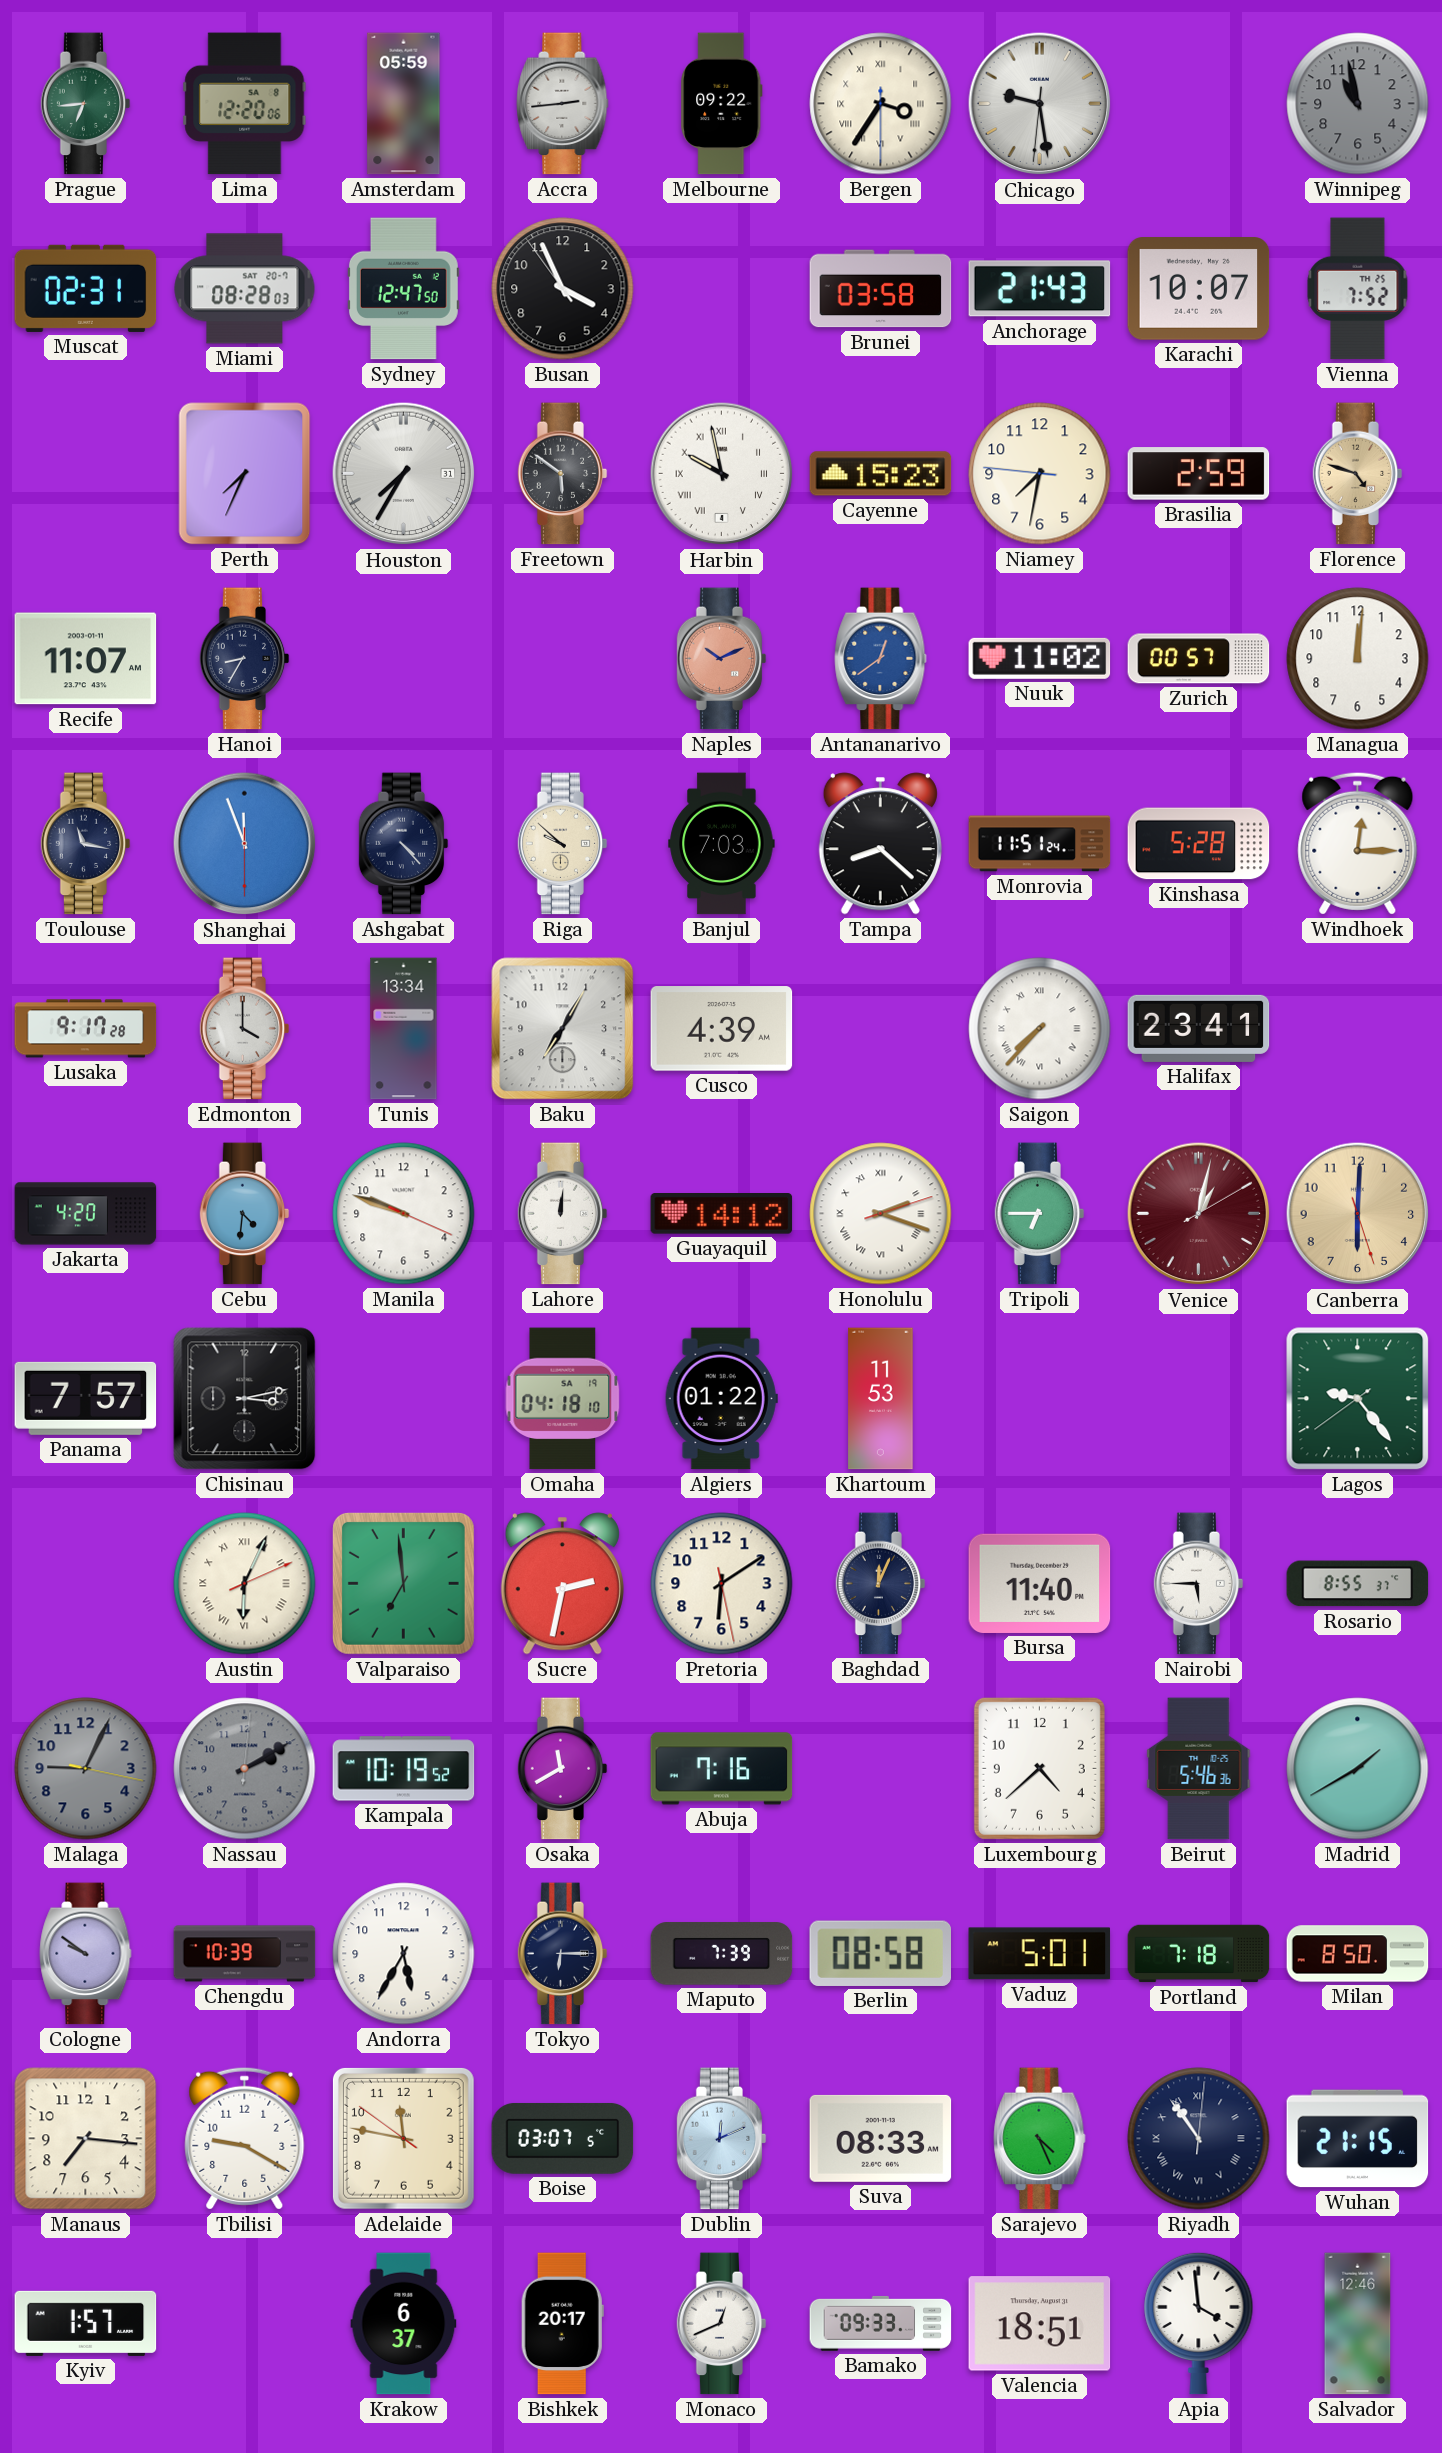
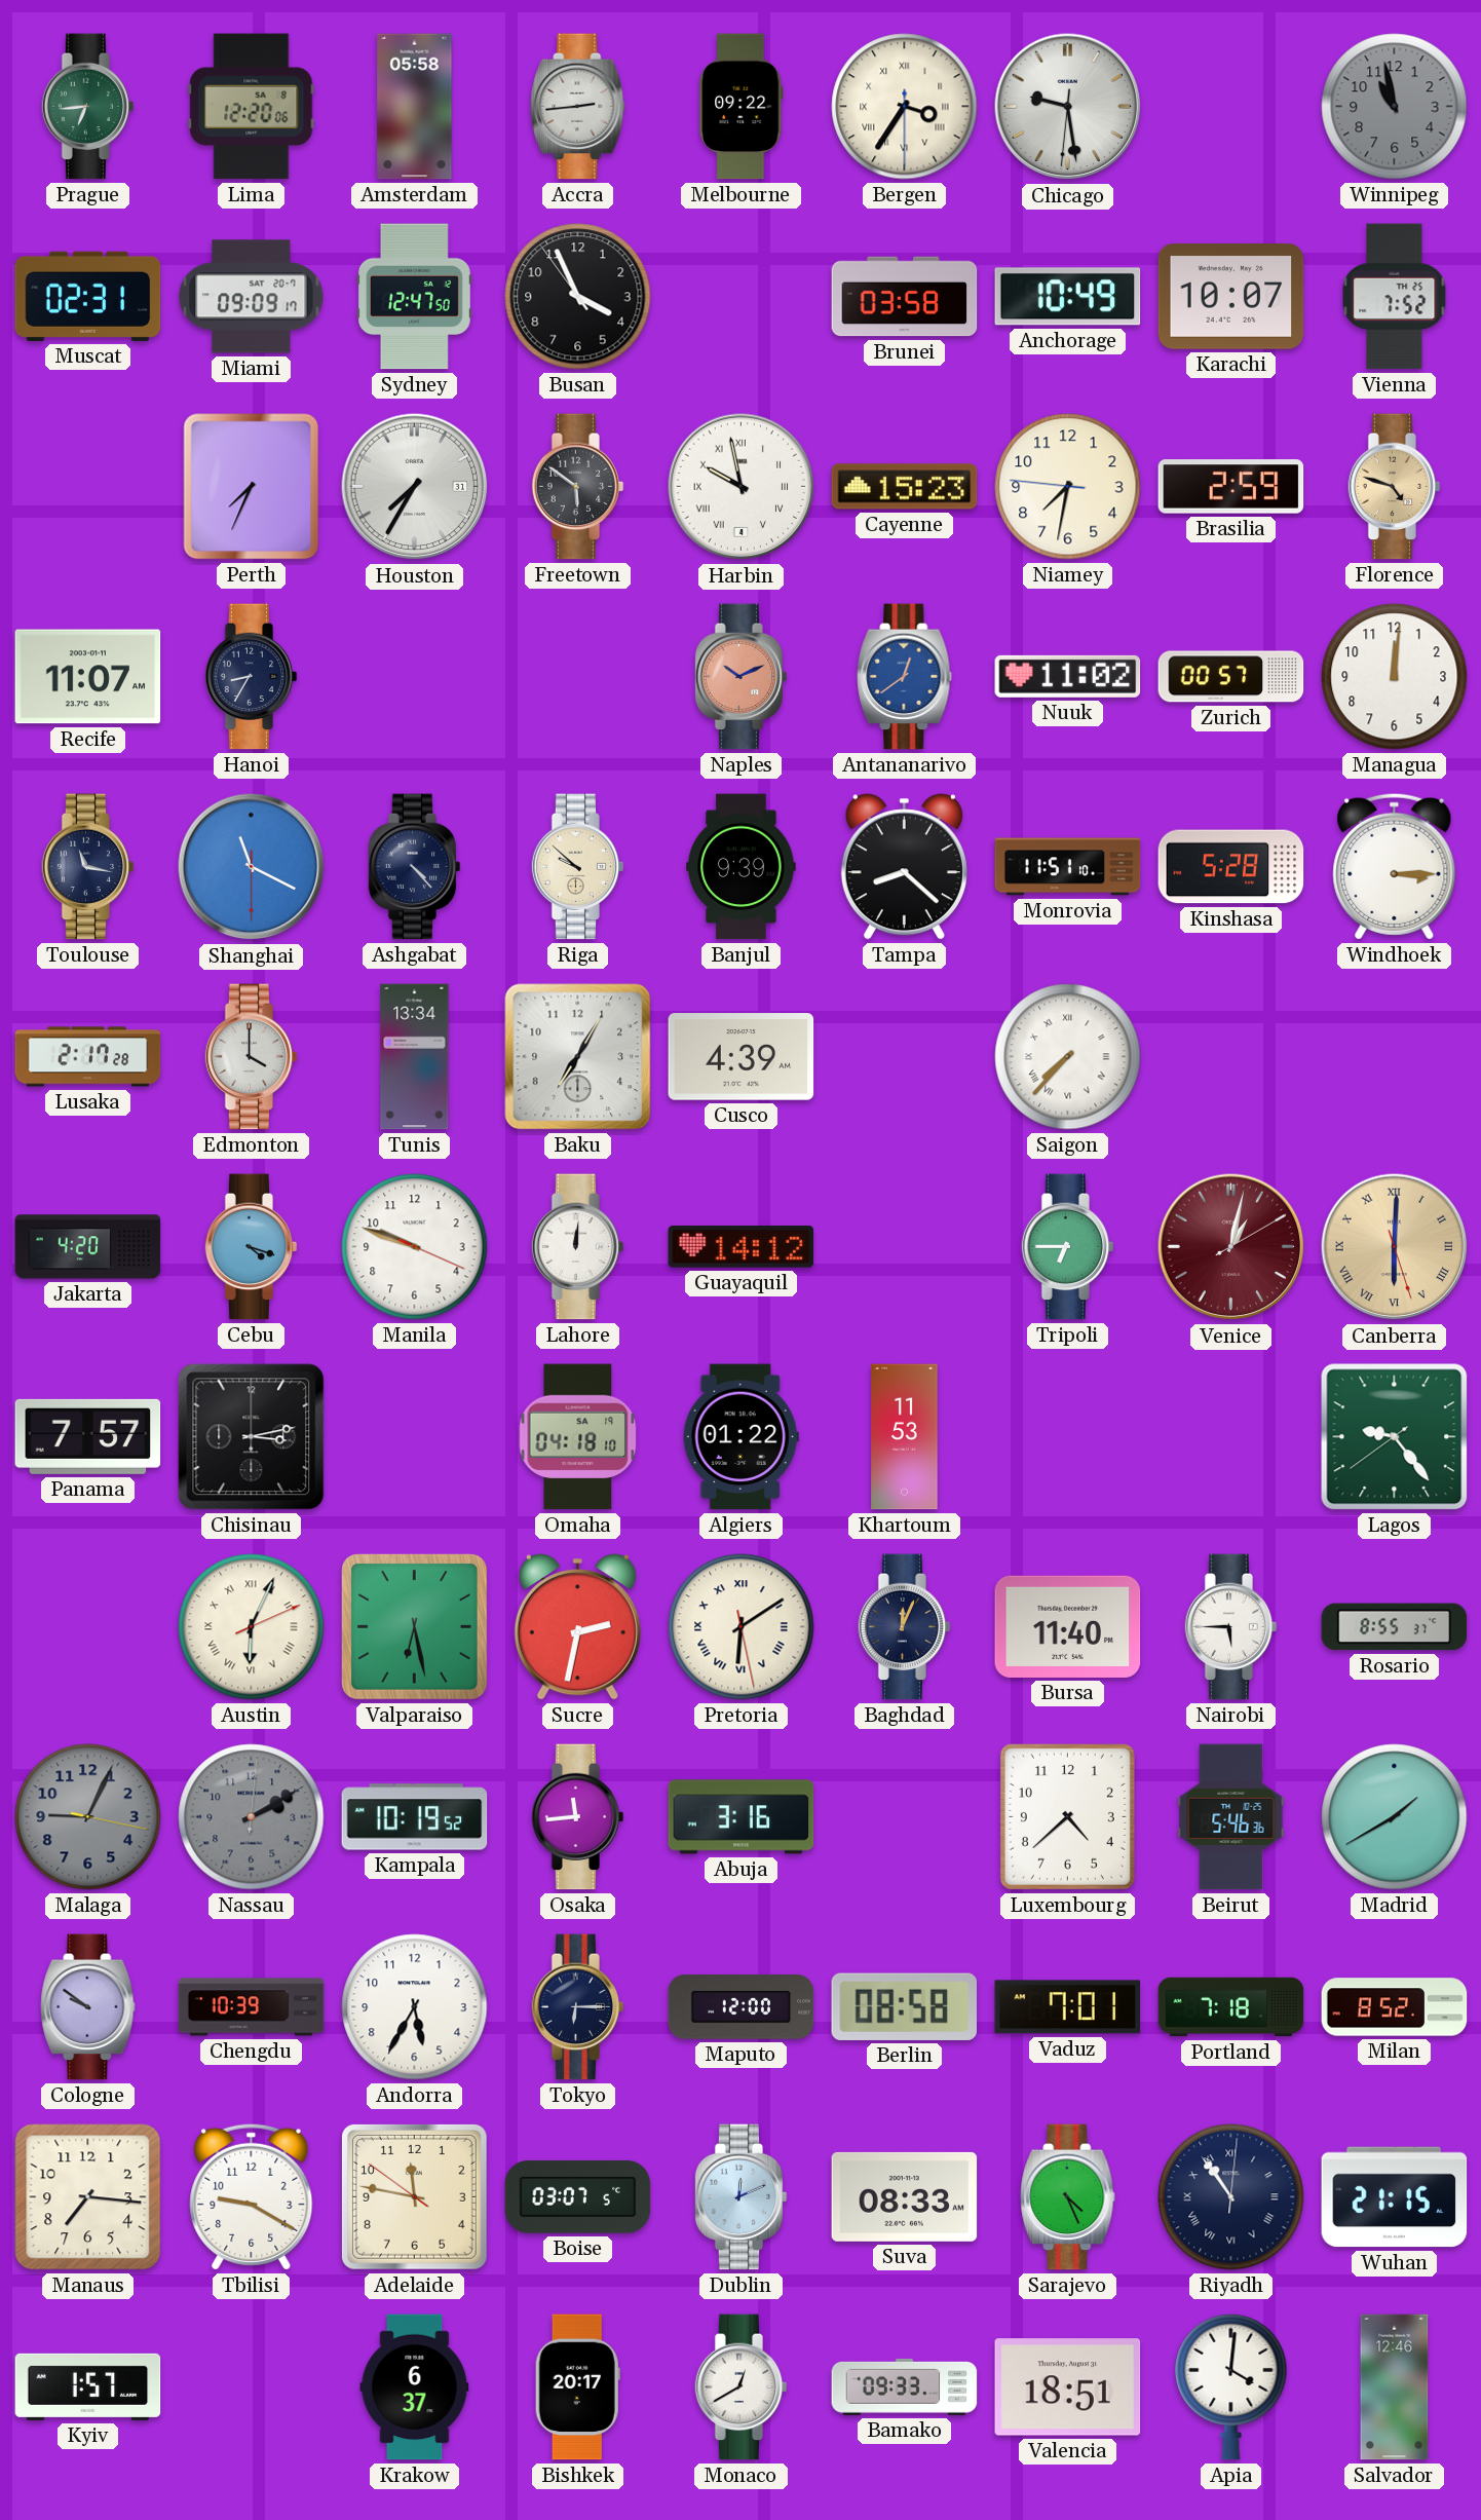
Amsterdam: 05:59 -> 05:58 (415, 107)
Miami: 08:28 -> 09:09 (252, 297)
Anchorage: 21:43 -> 10:49 (1068, 297)
Shanghai: 11:56 -> 11:19 (252, 867)
Banjul: 7:03 -> 9:39 (742, 867)
Monrovia: 11:51:24 -> 11:51:10 (1068, 867)
Windhoek: 12:15 -> 3:15 (1395, 866)
Lusaka: 9:17 -> 2:17 (88, 1057)
Halifax: 23:41 -> none (1199, 1028)
Cebu: 4:31 -> 4:18 (252, 1247)
Honolulu: 2:18 -> none (881, 1214)
Canberra numerals: Arabic -> Roman (1395, 1247)
Valparaiso: 6:59 -> 6:28 (414, 1626)
Pretoria numerals: Arabic -> Roman (742, 1627)
Osaka: 11:40 -> 11:44 (578, 1817)
Abuja: 7:16 -> 3:16 (742, 1817)
Maputo: 7:39 -> 12:00 (742, 2007)
Vaduz: 5:01 -> 7:01 (1068, 2007)
Milan: 8:50 -> 8:52 (1395, 2007)
Monaco: 12:41 -> 12:40 (742, 2387)
Apia: 3:59 -> 4:01 (1231, 2386)
